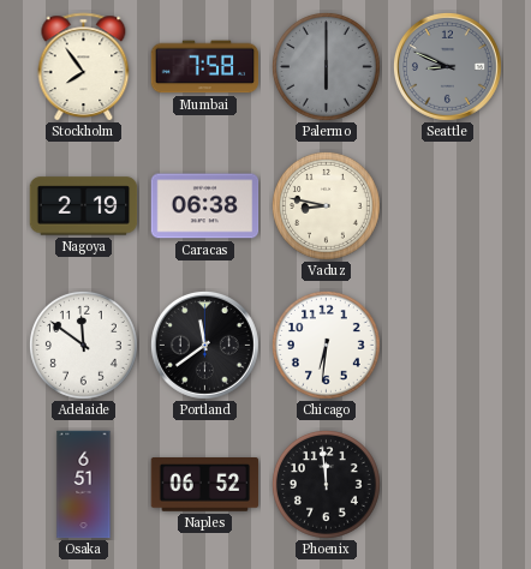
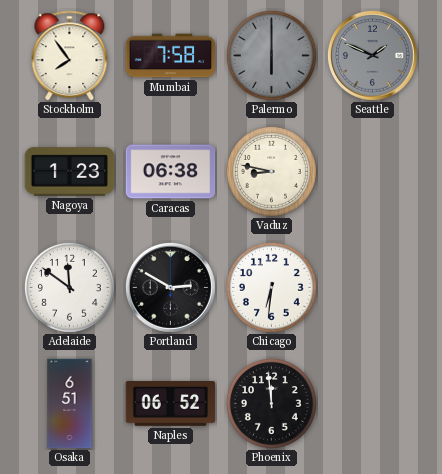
Seattle: 8:49 -> 1:49 (372, 55)
Nagoya: 2:19 -> 1:23 (70, 172)
Portland: 11:39 -> 2:50 (170, 287)
